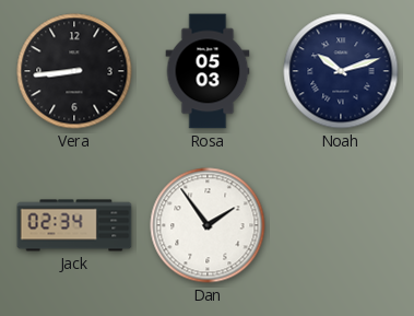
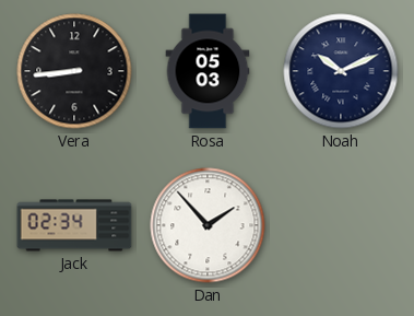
Noah: 10:12 -> 10:11 (341, 71)
Dan: 1:54 -> 1:53 (208, 225)
